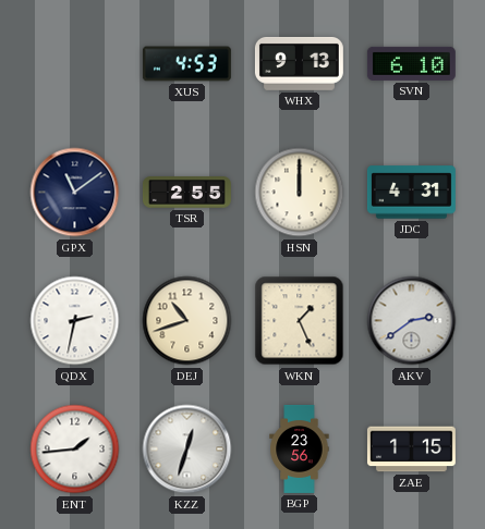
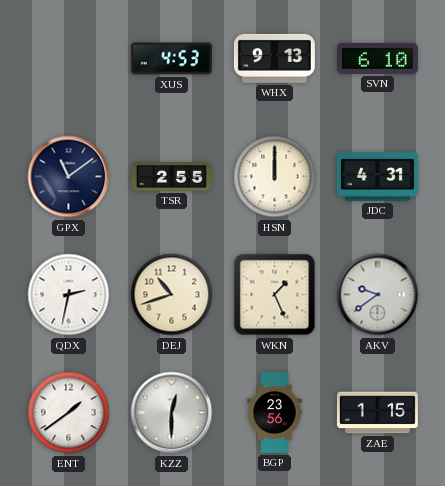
AKV: 2:39 -> 9:39 (378, 295)
ENT: 1:44 -> 1:39 (69, 413)
KZZ: 12:33 -> 12:30 (172, 413)
